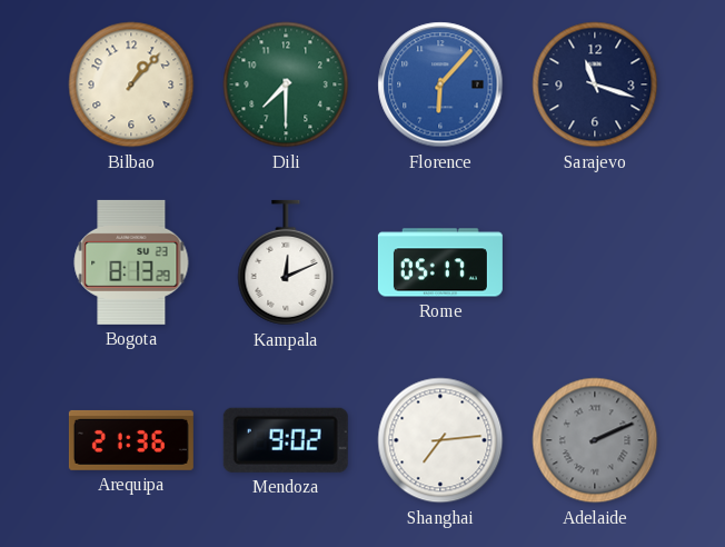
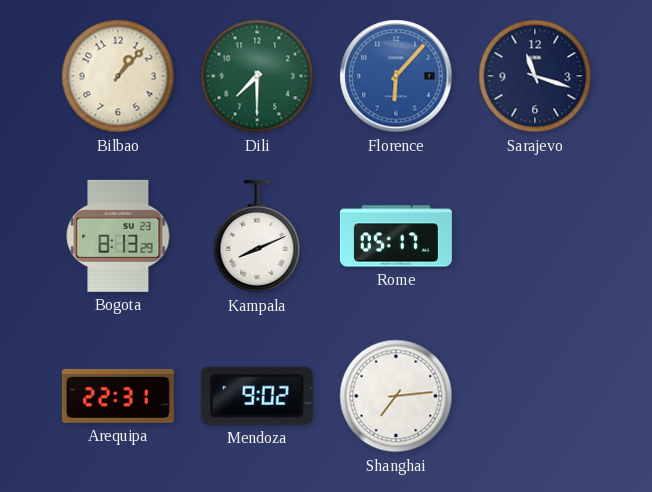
Kampala: 12:11 -> 8:11 (257, 236)
Arequipa: 21:36 -> 22:31 (118, 396)
Adelaide: 2:11 -> none (595, 440)
